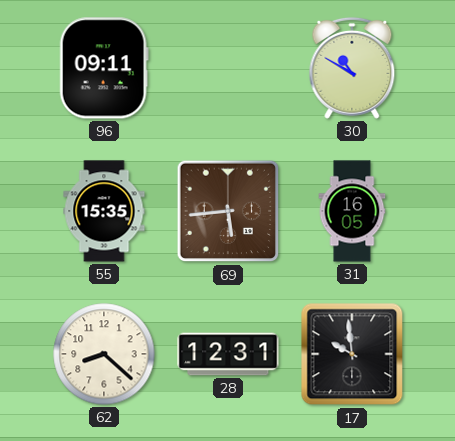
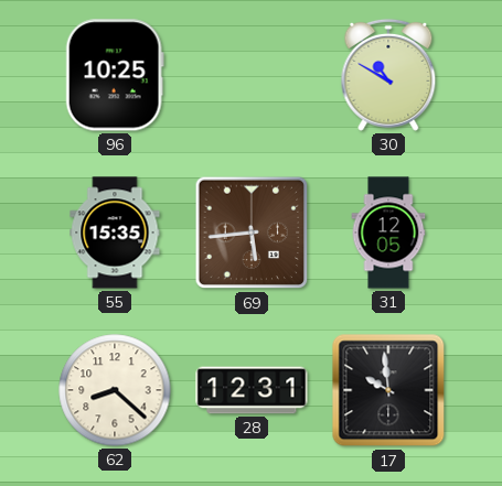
96: 09:11 -> 10:25 (115, 75)
31: 16:05 -> 12:05 (388, 233)
